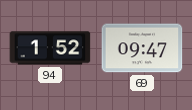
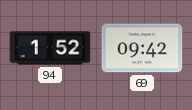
69: 09:47 -> 09:42 (142, 48)
